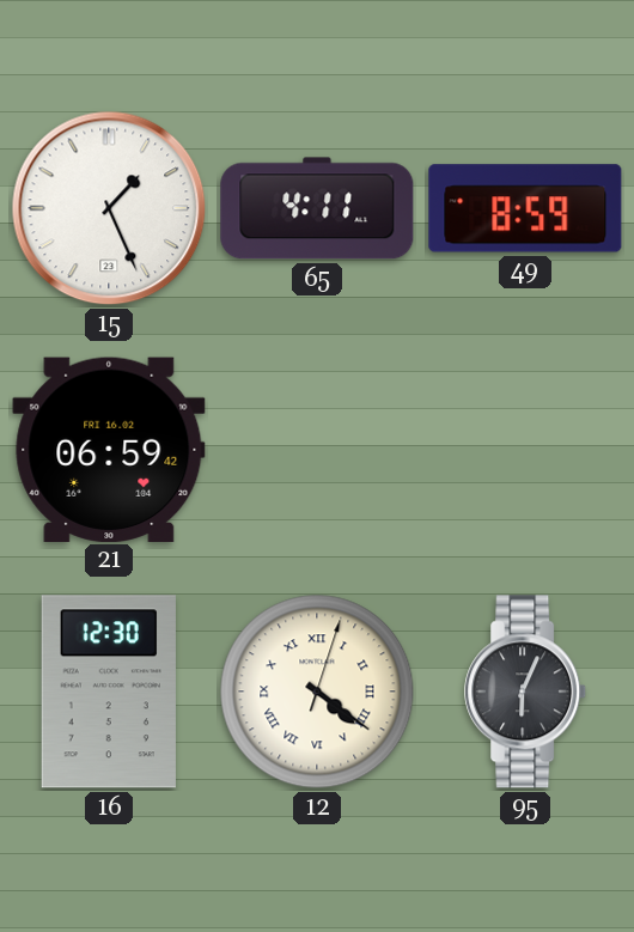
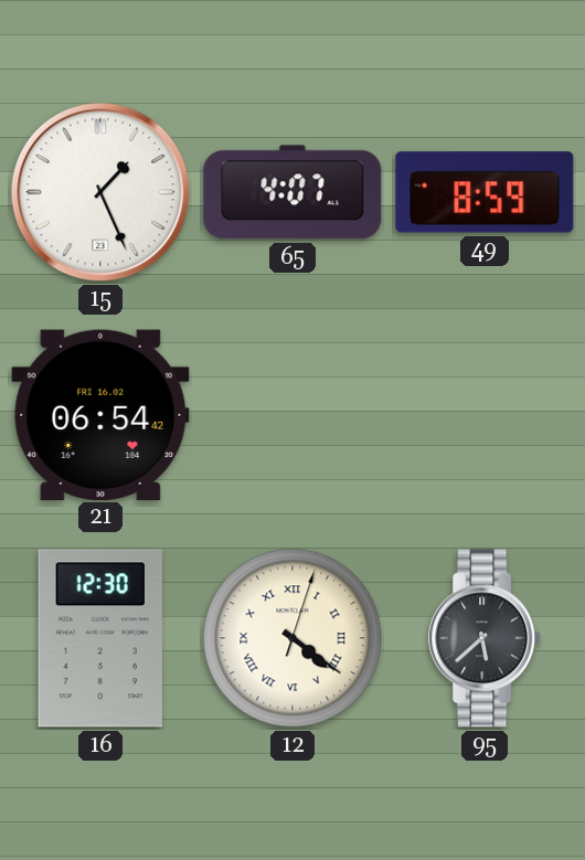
65: 4:11 -> 4:07 (292, 192)
21: 06:59 -> 06:54 (100, 414)
95: 6:04 -> 5:38 (486, 638)
